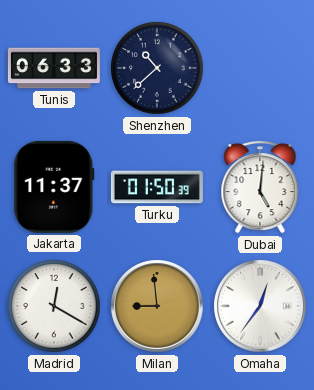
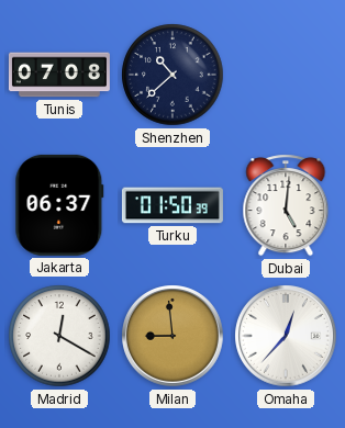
Tunis: 06:33 -> 07:08 (59, 75)
Jakarta: 11:37 -> 06:37 (59, 205)
Omaha: 12:36 -> 12:37 (286, 336)
